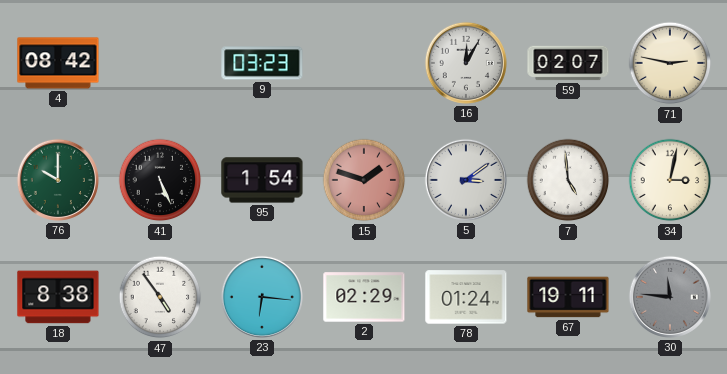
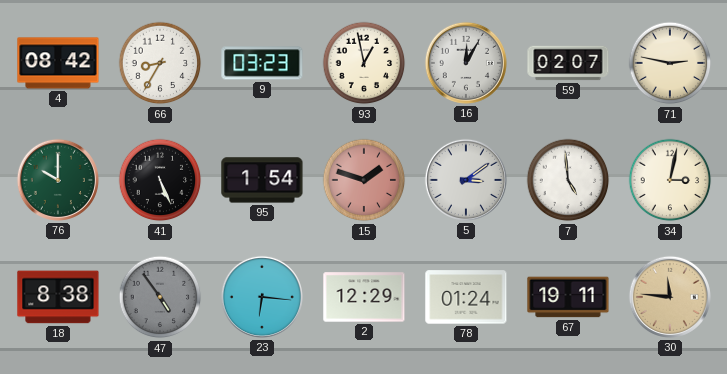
66: none -> 8:35 (160, 63)
93: none -> 12:58 (364, 63)
47 dial: white -> grey (160, 297)
2: 02:29 -> 12:29 (364, 297)
30 dial: grey -> champagne (670, 297)
